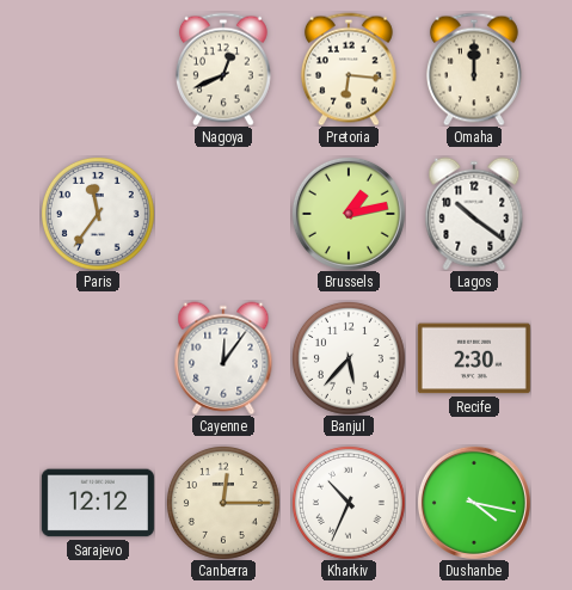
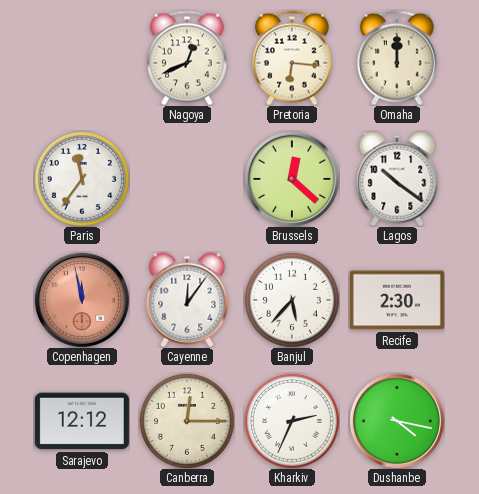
Brussels: 1:13 -> 12:22 (292, 179)
Copenhagen: none -> 11:58 (82, 300)
Kharkiv: 10:34 -> 2:34 (292, 421)
